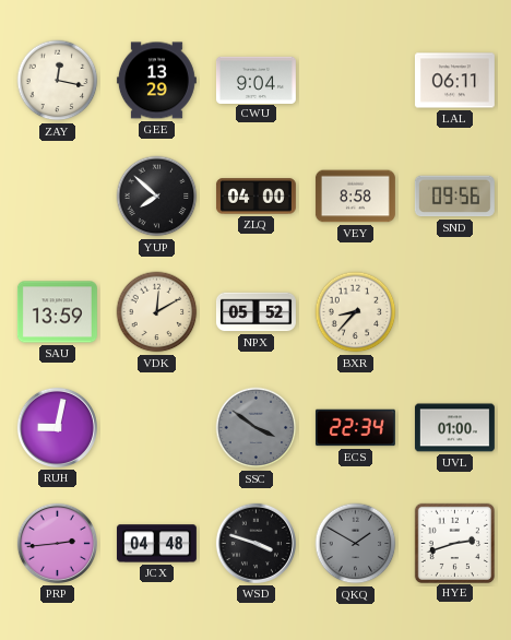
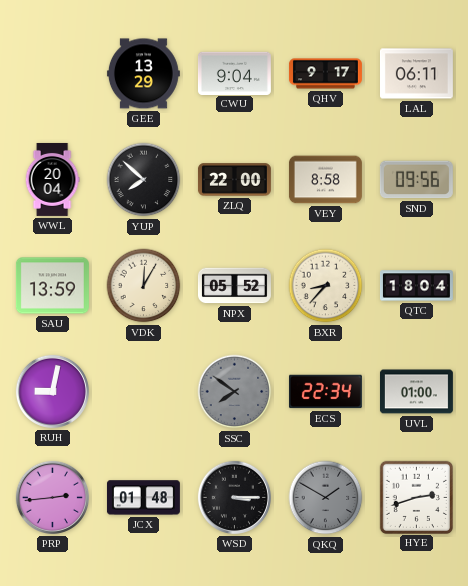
ZAY: 12:17 -> none (58, 81)
QHV: none -> 9:17 (325, 74)
WWL: none -> 20:04 (52, 179)
ZLQ: 04:00 -> 22:00 (234, 180)
VDK: 12:10 -> 12:05 (144, 286)
QTC: none -> 18:04 (416, 286)
SSC: 3:51 -> 7:51 (235, 392)
JCX: 04:48 -> 01:48 (143, 498)
WSD: 3:48 -> 3:15 (234, 497)
